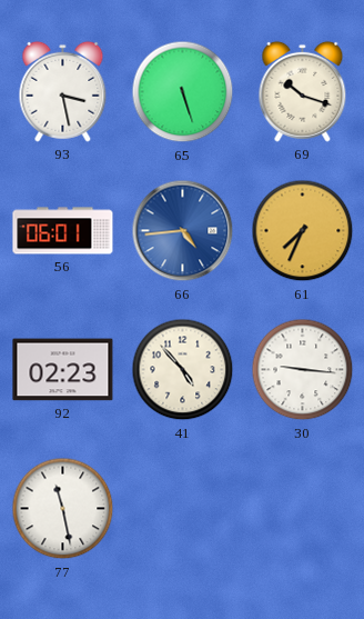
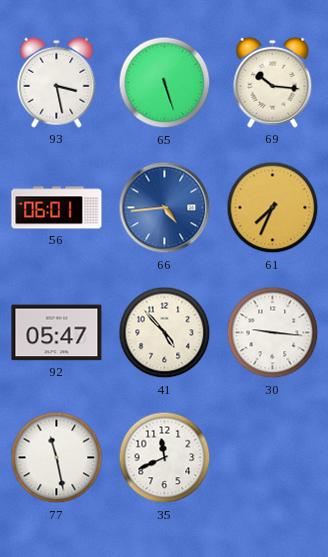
69: 10:18 -> 10:16 (273, 82)
92: 02:23 -> 05:47 (57, 333)
35: none -> 11:41 (165, 458)
